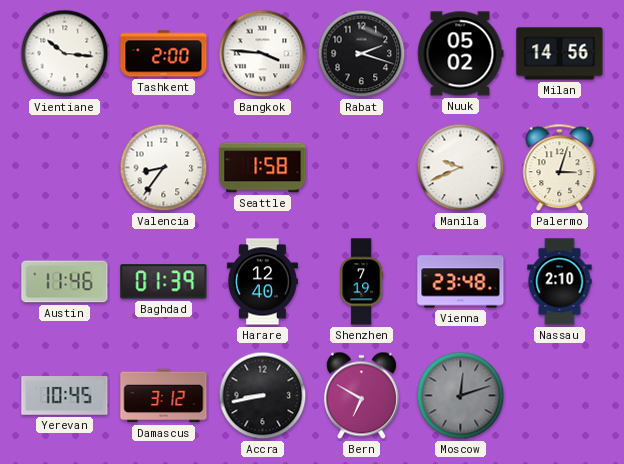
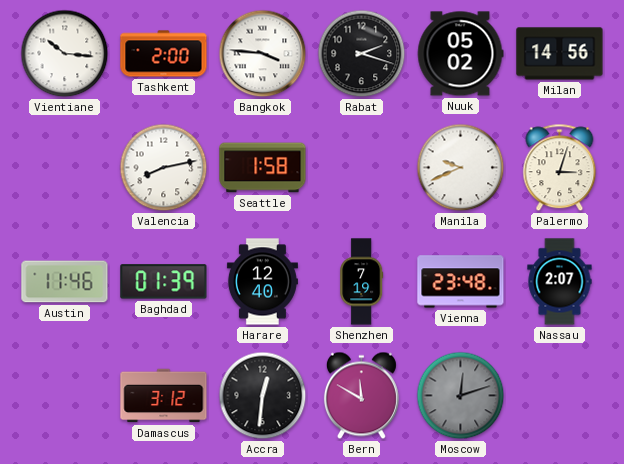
Valencia: 8:36 -> 8:13 (164, 168)
Nassau: 2:10 -> 2:07 (560, 282)
Yerevan: 10:45 -> none (65, 396)
Accra: 8:43 -> 12:31 (263, 396)
Bern: 6:50 -> 11:50 (361, 396)
